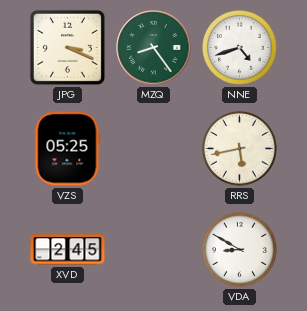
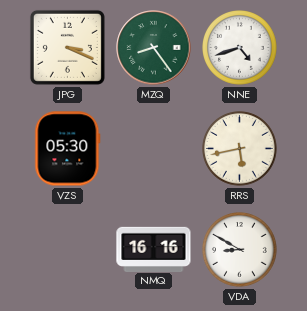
VZS: 05:25 -> 05:30 (68, 149)
XVD: 2:45 -> none (68, 250)
NMQ: none -> 16:16 (154, 249)
